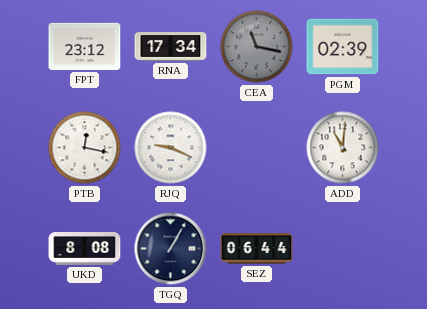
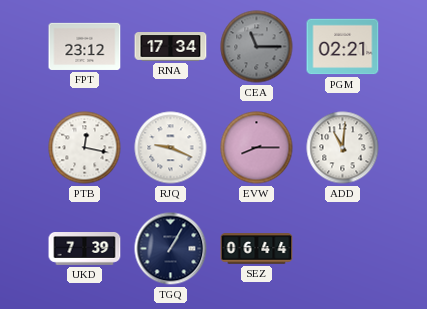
CEA: 11:17 -> 11:15 (257, 47)
PGM: 02:39 -> 02:21 (343, 47)
EVW: none -> 8:15 (257, 148)
UKD: 8:08 -> 7:39 (85, 249)
